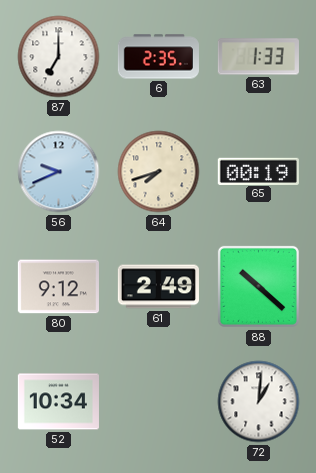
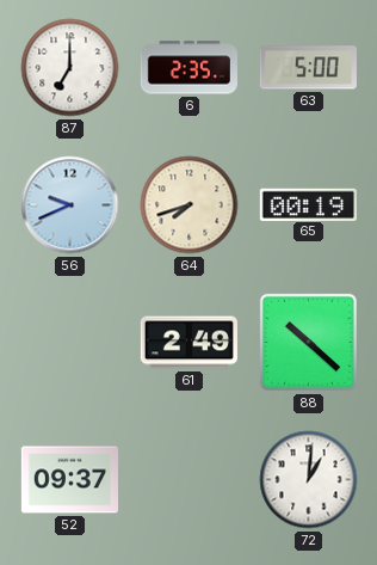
63: 1:33 -> 5:00 (308, 68)
80: 9:12 -> none (58, 287)
52: 10:34 -> 09:37 (69, 480)
